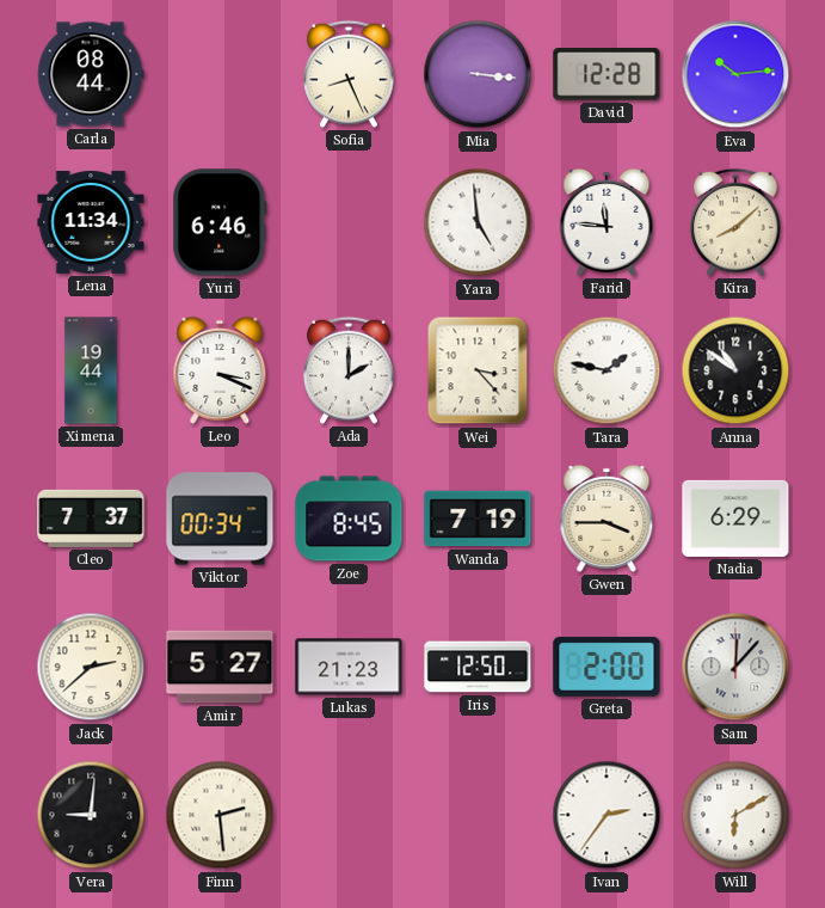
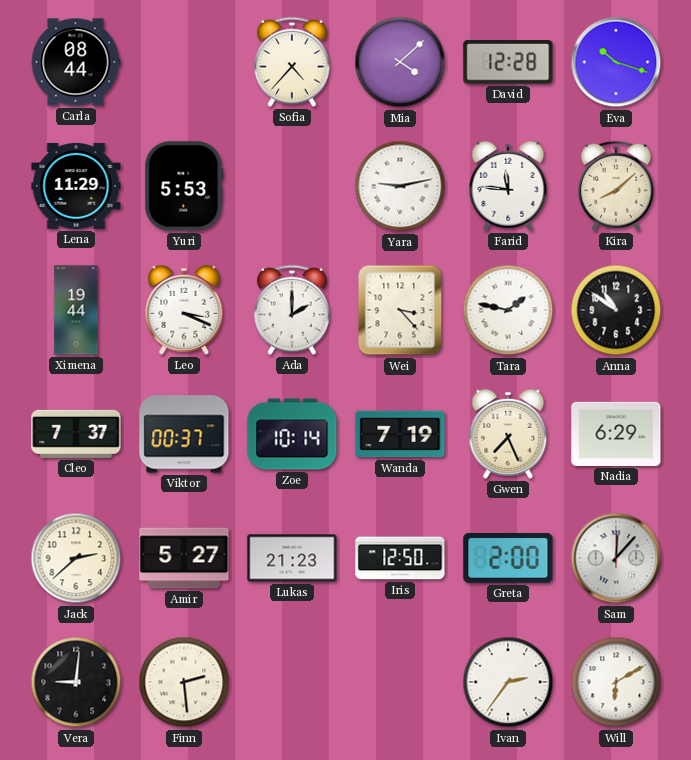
Sofia: 8:26 -> 4:37 (293, 62)
Mia: 3:16 -> 4:08 (400, 62)
Eva: 10:14 -> 10:18 (616, 62)
Lena: 11:34 -> 11:29 (76, 186)
Yuri: 6:46 -> 5:53 (184, 186)
Yara: 4:59 -> 9:13 (400, 186)
Viktor: 00:34 -> 00:37 (184, 434)
Zoe: 8:45 -> 10:14 (292, 434)
Gwen: 3:45 -> 7:26 (508, 434)
